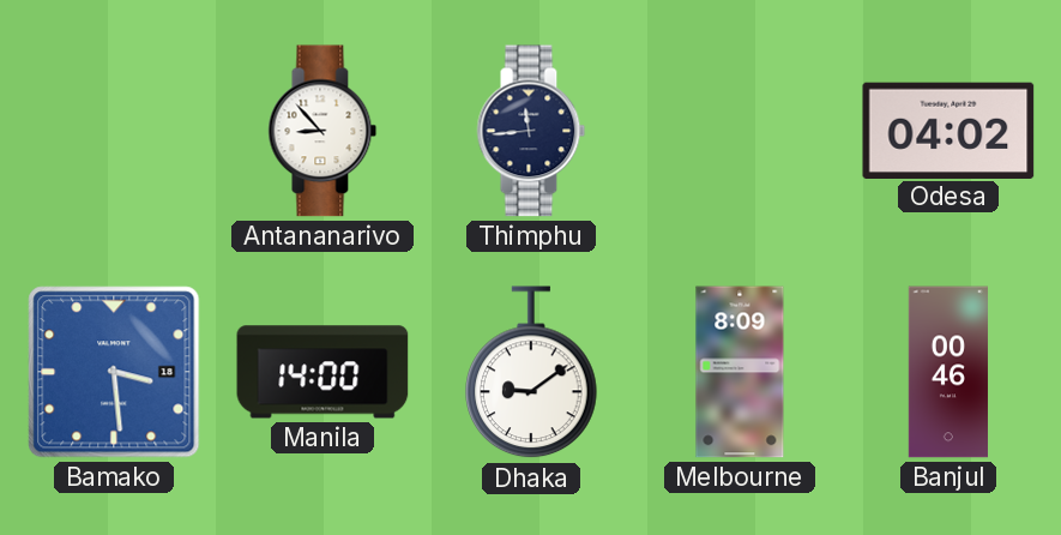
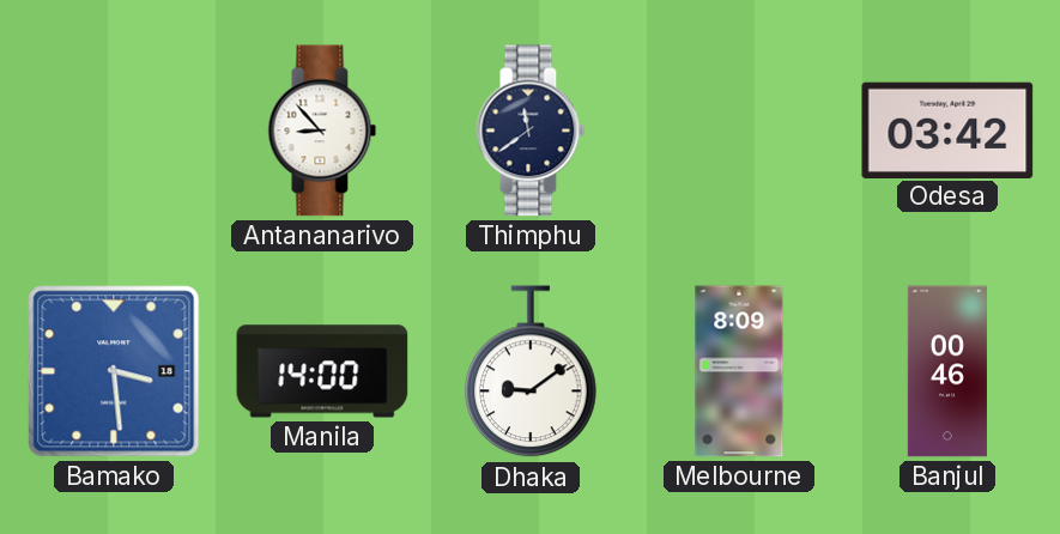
Thimphu: 11:44 -> 11:39 (531, 131)
Odesa: 04:02 -> 03:42 (947, 129)
